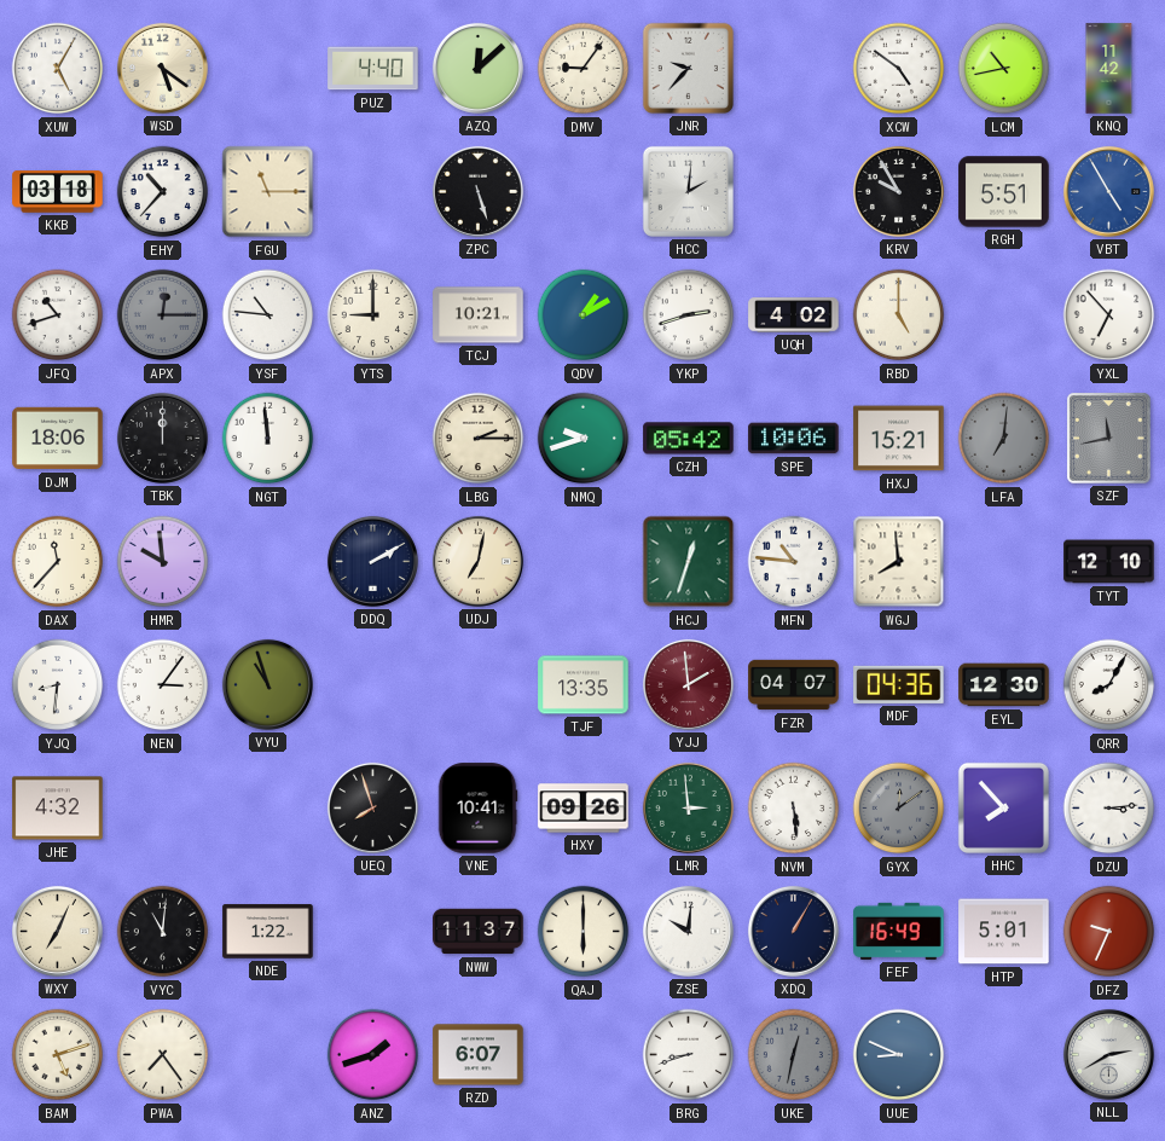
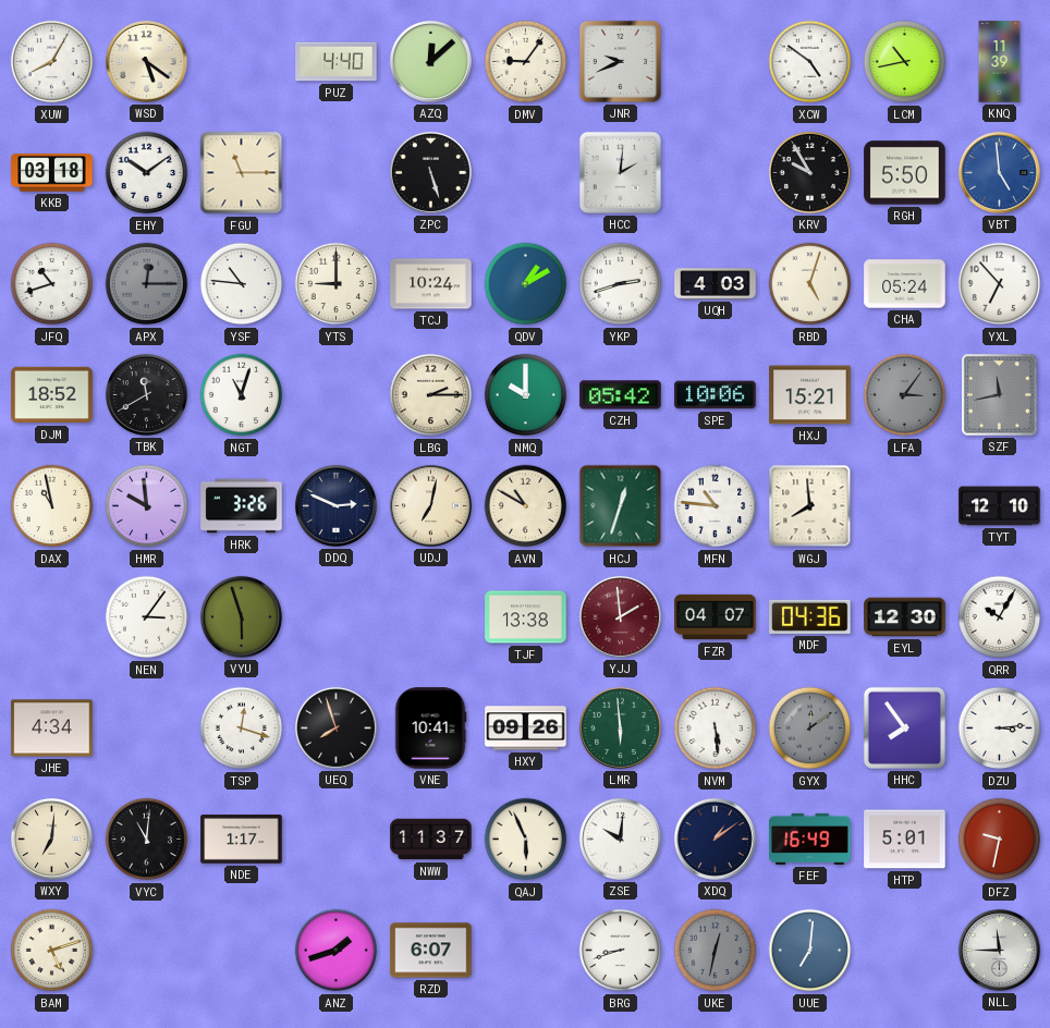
XUW: 5:05 -> 8:05 (52, 62)
JNR: 9:37 -> 9:41 (620, 61)
KNQ: 11:42 -> 11:39 (1000, 62)
EHY: 10:37 -> 10:09 (147, 173)
RGH: 5:51 -> 5:50 (905, 173)
VBT: 4:55 -> 4:59 (999, 172)
TCJ: 10:21 -> 10:24 (431, 284)
UQH: 4:02 -> 4:03 (716, 284)
RBD: 5:00 -> 5:03 (810, 284)
CHA: none -> 05:24 (905, 284)
DJM: 18:06 -> 18:52 (52, 395)
TBK: 12:00 -> 11:40 (146, 394)
NGT: 11:59 -> 11:03 (242, 395)
NMQ: 9:42 -> 10:00 (526, 395)
LFA: 7:01 -> 3:06 (905, 395)
DAX: 11:37 -> 10:58 (52, 506)
HRK: none -> 3:26 (242, 506)
DDQ: 2:10 -> 2:49 (335, 505)
AVN: none -> 10:50 (526, 506)
YJQ: 8:31 -> none (58, 685)
VYU: 10:57 -> 5:57 (241, 616)
TJF: 13:35 -> 13:38 (526, 617)
QRR: 8:05 -> 10:05 (1000, 617)
JHE: 4:32 -> 4:34 (52, 729)
TSP: none -> 12:18 (242, 729)
LMR: 2:59 -> 5:59 (620, 727)
HHC: 7:53 -> 7:54 (904, 727)
WXY: 7:04 -> 7:01 (51, 839)
NDE: 1:22 -> 1:17 (242, 840)
QAJ: 6:00 -> 5:56 (526, 840)
XDQ: 1:05 -> 1:09 (715, 839)
DFZ: 9:34 -> 9:32 (1000, 840)
PWA: 7:24 -> none (163, 1055)
UUE: 8:49 -> 7:01 (810, 951)
NLL: 2:40 -> 11:45 (999, 950)
